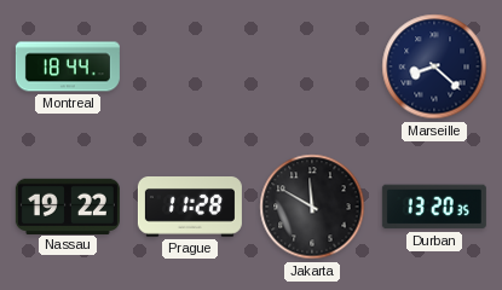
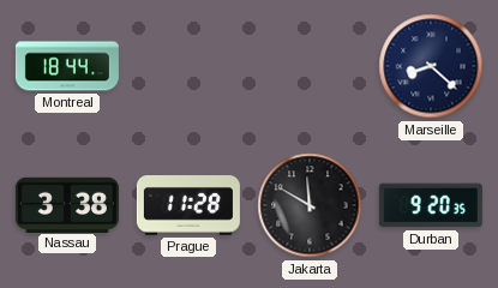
Nassau: 19:22 -> 3:38 (67, 204)
Durban: 13:20 -> 9:20 (431, 205)
